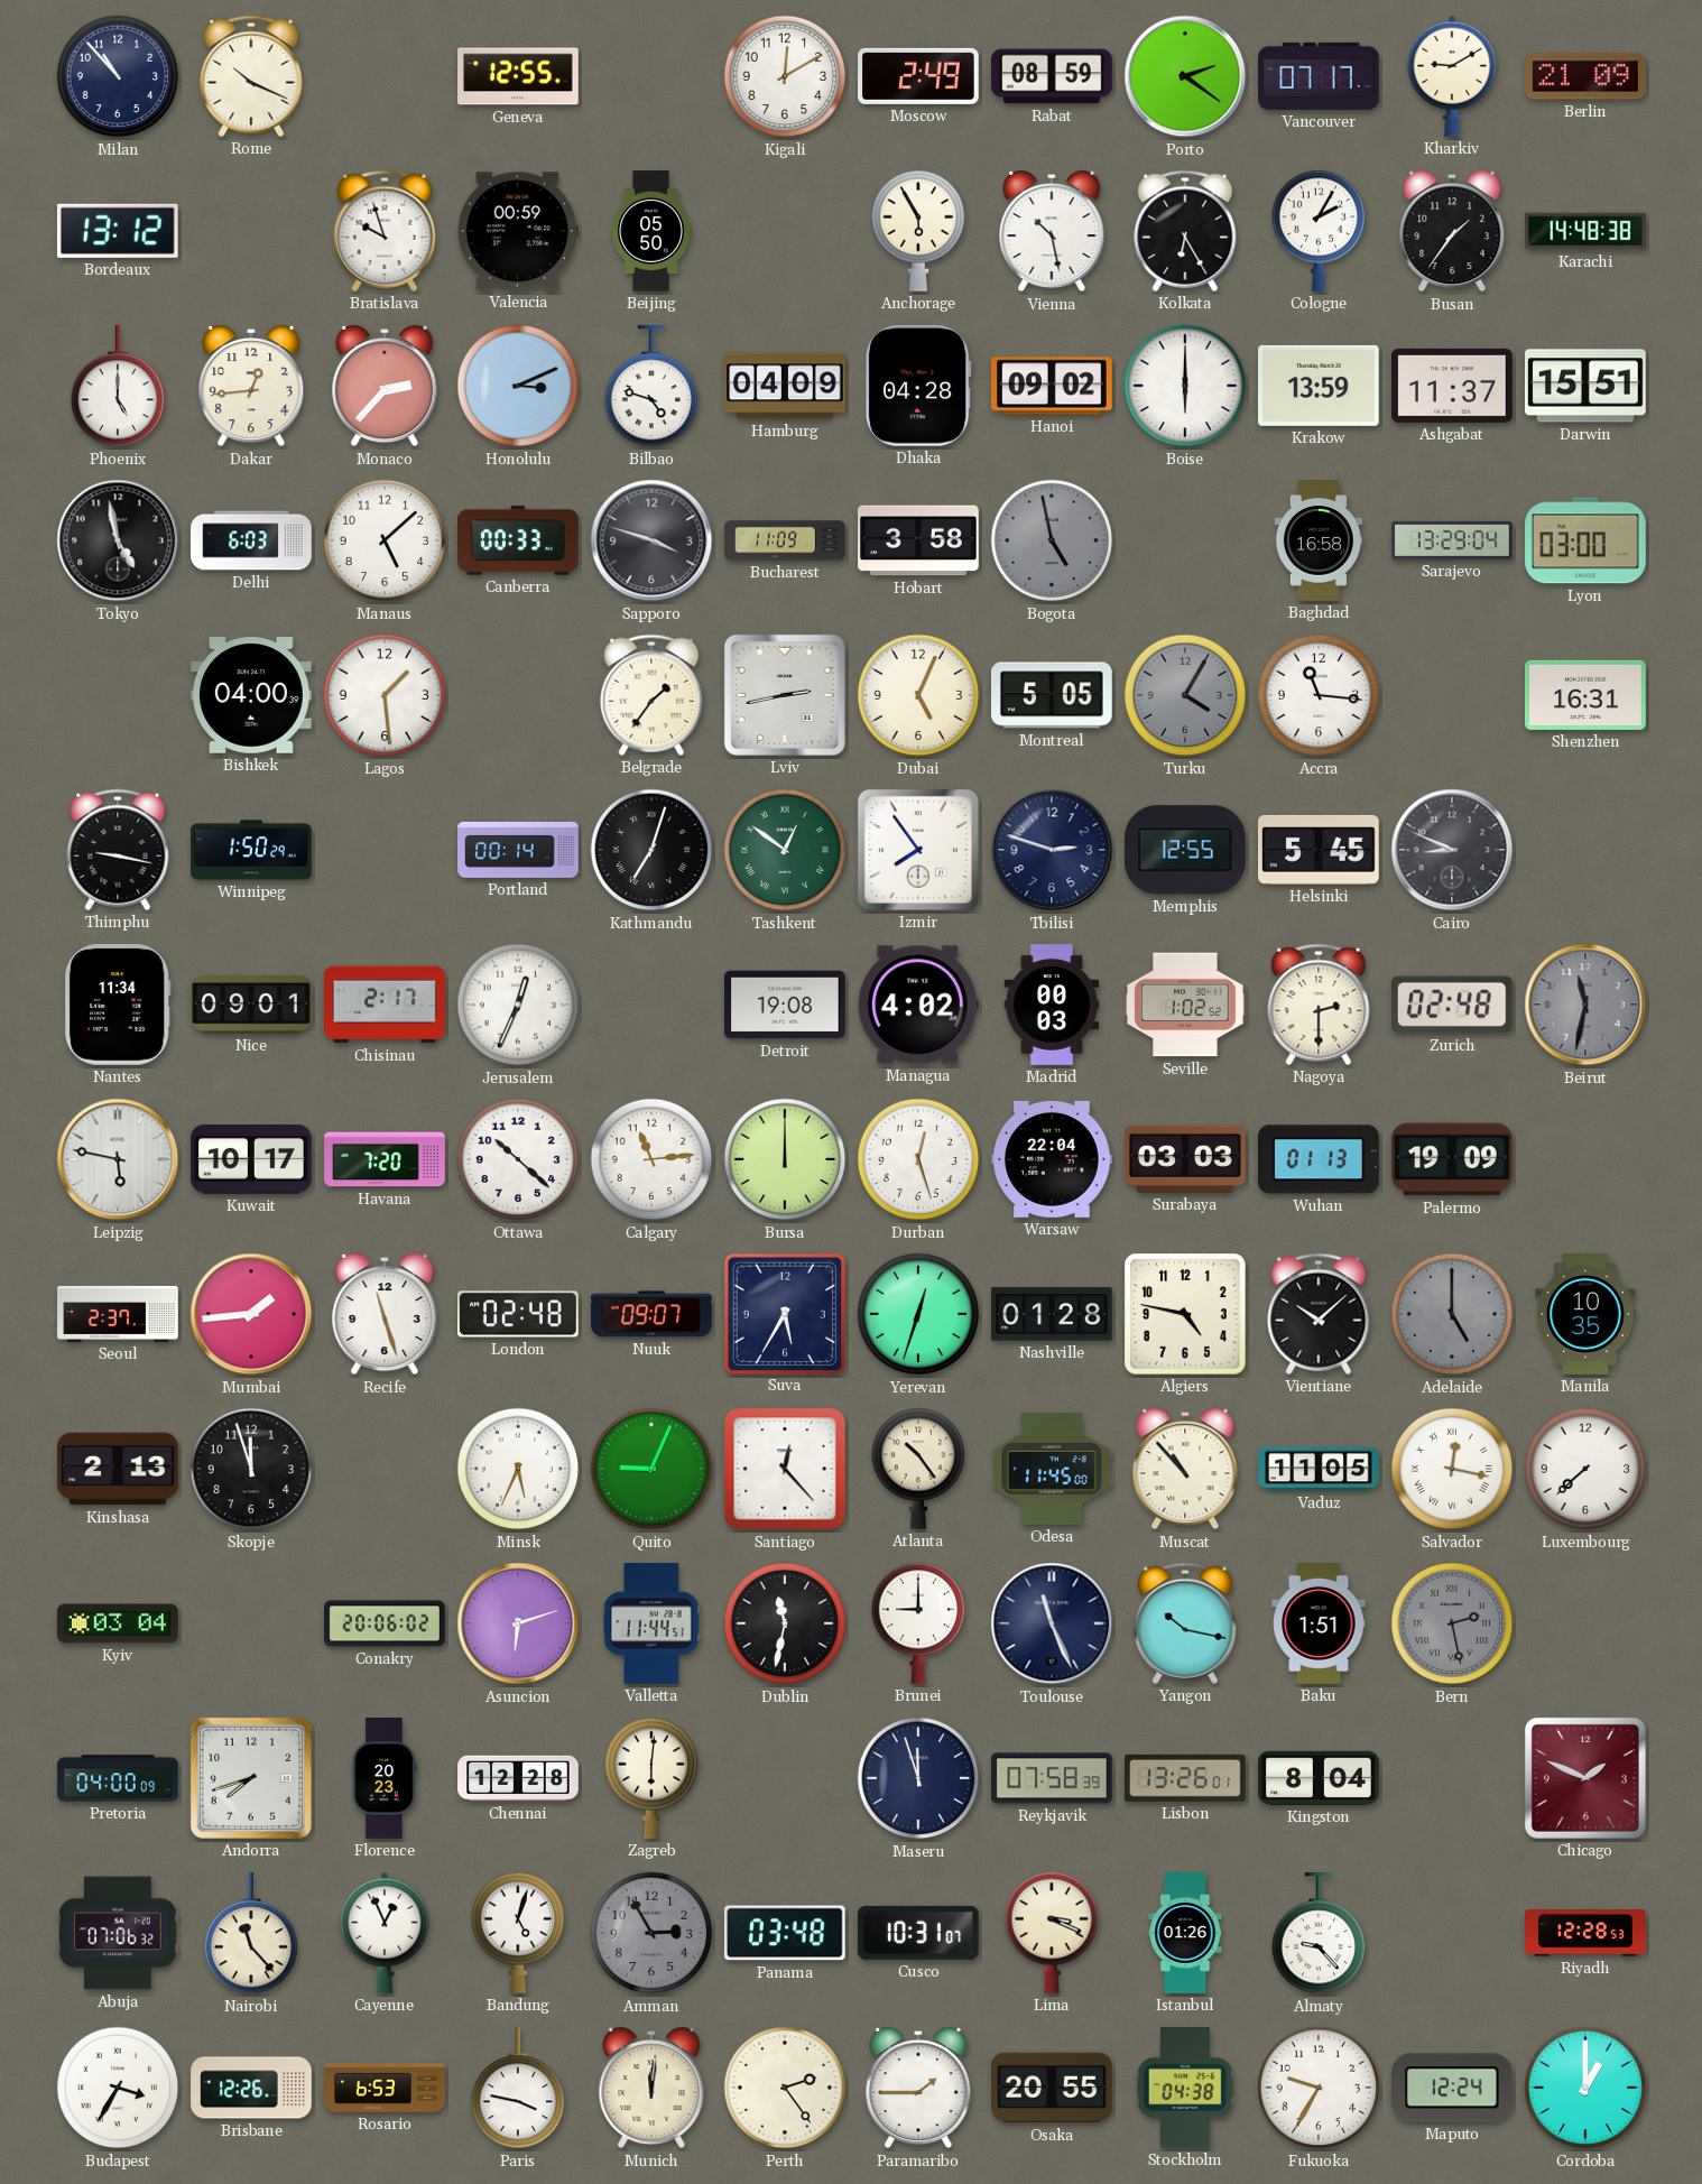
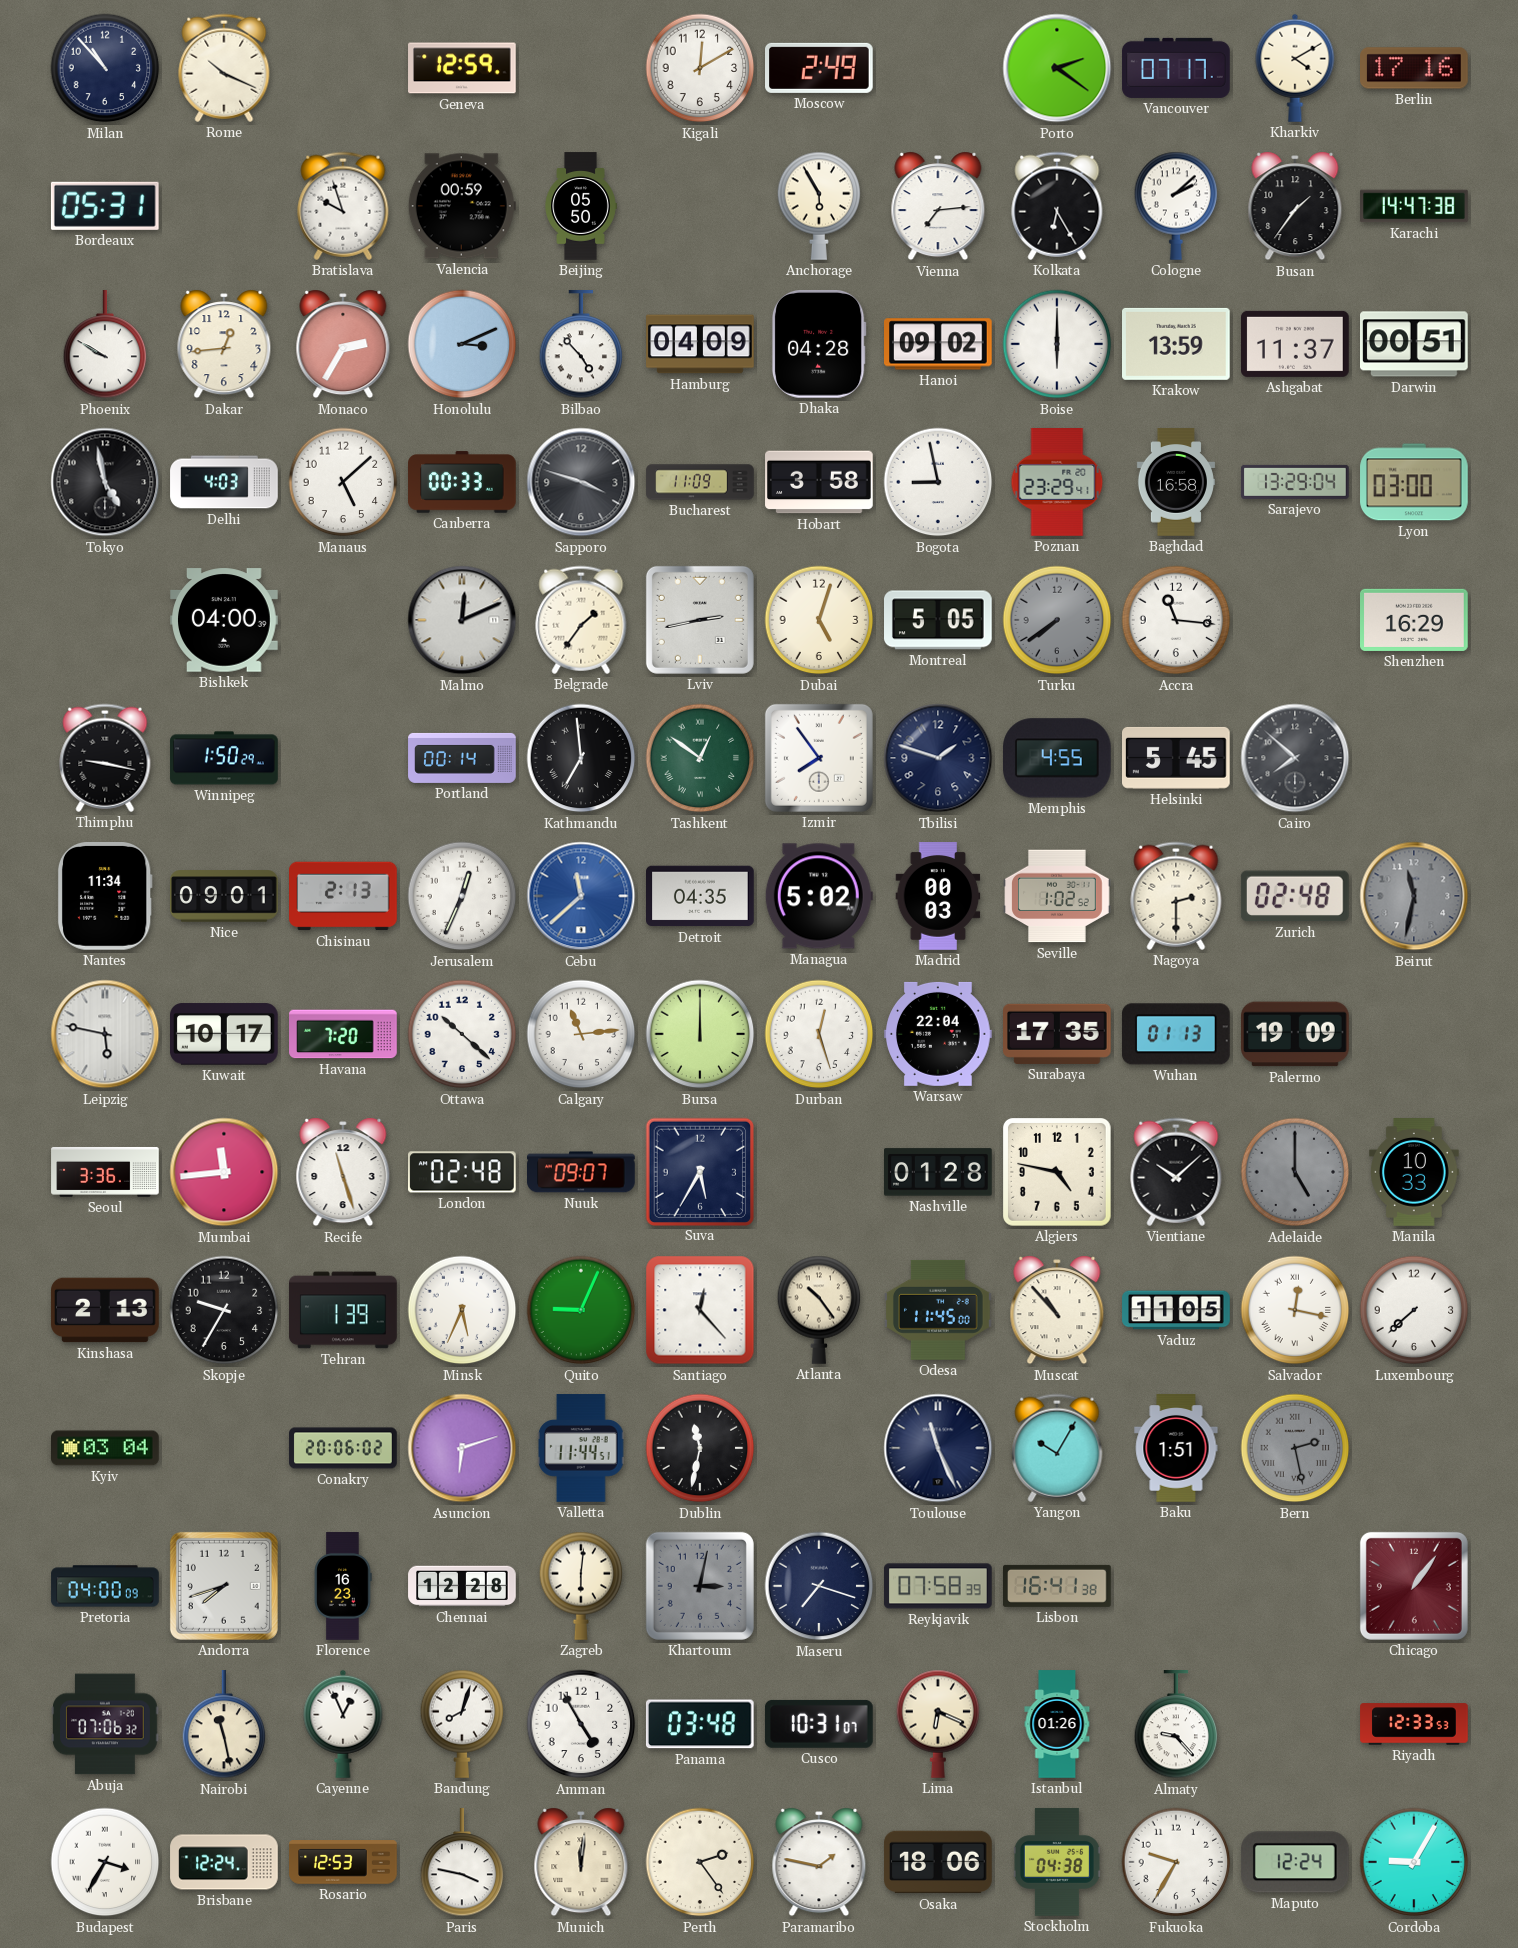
Geneva: 12:55 -> 12:59 (462, 68)
Rabat: 08:59 -> none (1052, 76)
Kharkiv: 9:10 -> 4:10 (1295, 68)
Berlin: 21:09 -> 17:16 (1415, 68)
Bordeaux: 13:12 -> 05:31 (105, 206)
Vienna: 10:28 -> 7:14 (938, 206)
Cologne: 2:05 -> 2:08 (1176, 206)
Karachi: 14:48 -> 14:47 (1414, 206)
Phoenix: 5:00 -> 9:50 (105, 345)
Monaco: 2:37 -> 2:35 (343, 344)
Bilbao: 4:48 -> 4:53 (581, 345)
Darwin: 15:51 -> 00:51 (1414, 344)
Delhi: 6:03 -> 4:03 (224, 482)
Bogota: 4:58 -> 8:58 (938, 482)
Bogota dial: grey -> white (938, 482)
Poznan: none -> 23:29 (1057, 482)
Lagos: 1:29 -> none (385, 695)
Malmo: none -> 12:11 (462, 620)
Dubai: 5:04 -> 5:03 (819, 620)
Turku: 4:05 -> 7:39 (1057, 620)
Shenzhen: 16:31 -> 16:29 (1415, 620)
Kathmandu: 7:03 -> 6:59 (581, 758)
Tbilisi: 2:48 -> 1:48 (938, 758)
Memphis: 12:55 -> 4:55 (1058, 758)
Cairo: 8:49 -> 7:52 (1295, 758)
Chisinau: 2:17 -> 2:13 (343, 896)
Cebu: none -> 11:38 (581, 896)
Detroit: 19:08 -> 04:35 (701, 896)
Managua: 4:02 -> 5:02 (819, 896)
Surabaya: 03:03 -> 17:35 (1058, 1034)
Seoul: 2:37 -> 3:36 (105, 1172)
Mumbai: 1:44 -> 11:44 (224, 1172)
Yerevan: 12:33 -> none (918, 1314)
Manila: 10:35 -> 10:33 (1415, 1172)
Skopje: 11:57 -> 9:35 (224, 1310)
Tehran: none -> 1:39 (343, 1310)
Brunei: 9:00 -> none (918, 1623)
Yangon: 10:17 -> 10:05 (1057, 1448)
Florence: 20:23 -> 16:23 (343, 1586)
Khartoum: none -> 3:02 (700, 1586)
Maseru: 11:57 -> 7:18 (819, 1586)
Lisbon: 13:26 -> 16:41 (1058, 1586)
Kingston: 8:04 -> none (1319, 1778)
Chicago: 1:49 -> 1:06 (1414, 1586)
Nairobi: 11:23 -> 11:28 (224, 1725)
Bandung: 5:03 -> 8:03 (462, 1724)
Amman: 2:55 -> 4:55 (581, 1724)
Amman dial: grey -> white (581, 1724)
Lima: 3:19 -> 6:19 (938, 1724)
Riyadh: 12:28 -> 12:33 (1414, 1724)
Brisbane: 12:26 -> 12:24 (224, 1862)
Rosario: 6:53 -> 12:53 (343, 1862)
Paramaribo: 1:45 -> 1:47 (819, 1862)
Osaka: 20:55 -> 18:06 (938, 1862)
Cordoba: 1:00 -> 9:05 (1414, 1862)
